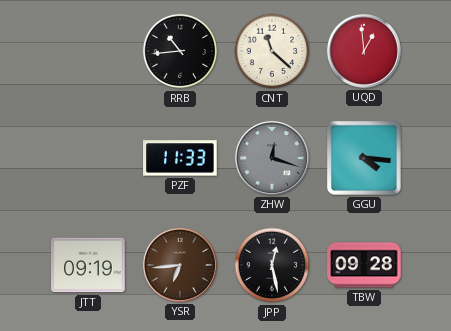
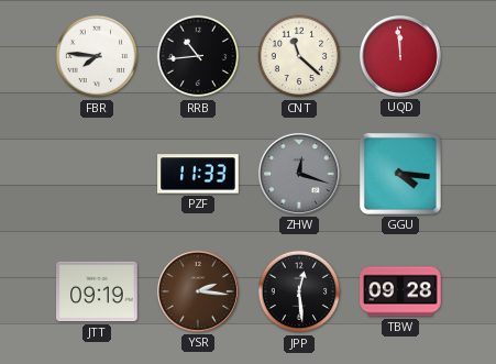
FBR: none -> 7:46 (97, 56)
UQD: 12:59 -> 11:59 (400, 56)
YSR: 6:44 -> 2:16 (198, 291)
JPP: 12:28 -> 12:29 (299, 291)
